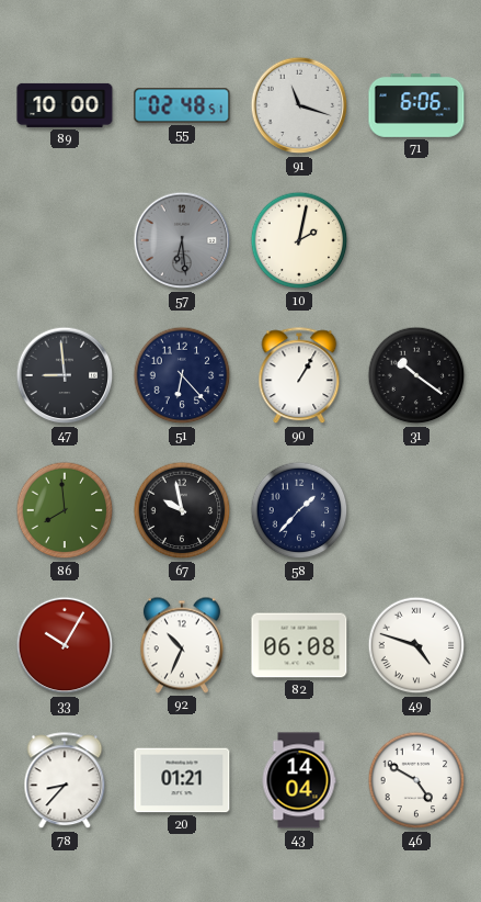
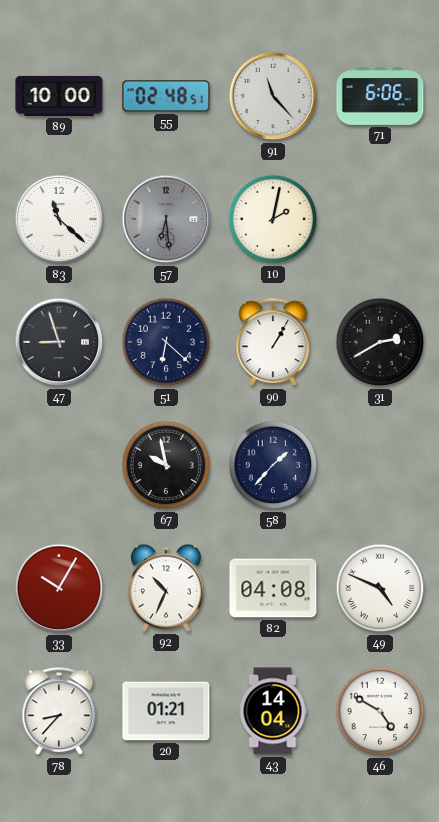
91: 11:18 -> 11:23 (273, 96)
83: none -> 11:22 (59, 219)
47: 8:59 -> 8:57 (59, 342)
51: 6:23 -> 6:22 (166, 342)
31: 10:21 -> 2:40 (380, 342)
86: 7:59 -> none (65, 510)
82: 06:08 -> 04:08 (273, 588)
49: 4:48 -> 4:49 (380, 588)
